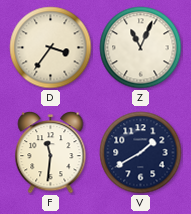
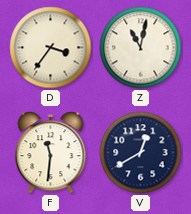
Z: 11:04 -> 11:02 (141, 48)
V: 1:40 -> 12:40 (141, 153)
